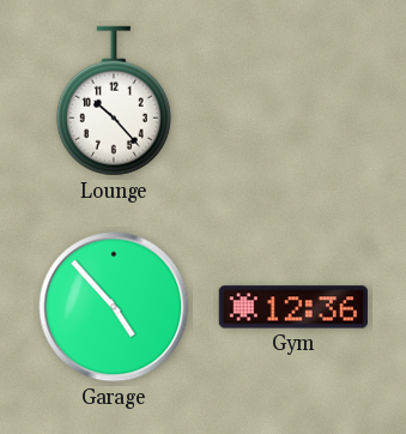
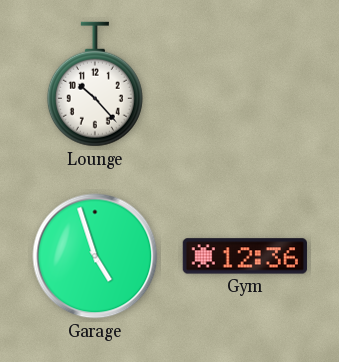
Garage: 4:53 -> 4:57 (95, 256)
